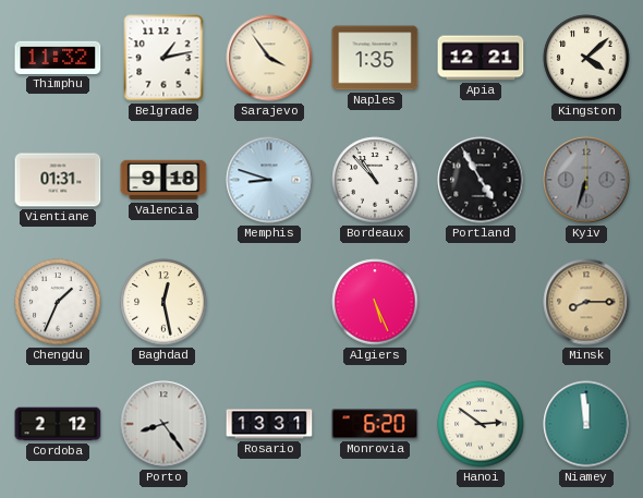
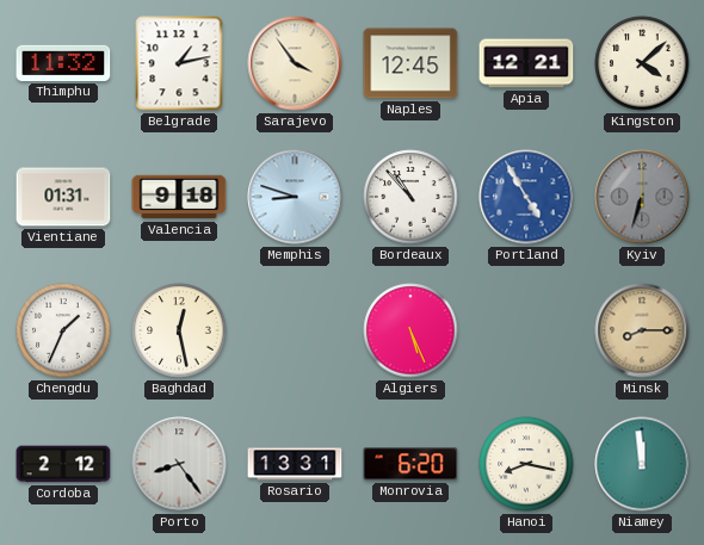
Naples: 1:35 -> 12:45 (410, 63)
Portland dial: black -> blue (526, 197)
Hanoi: 2:51 -> 8:17 (526, 464)
